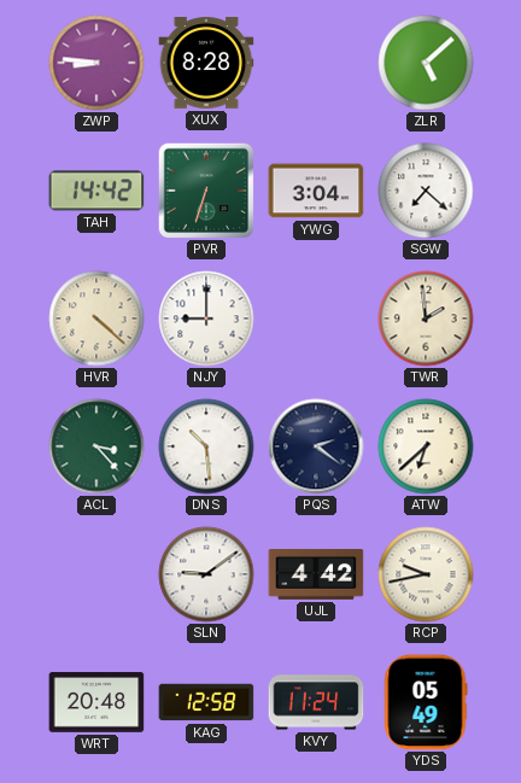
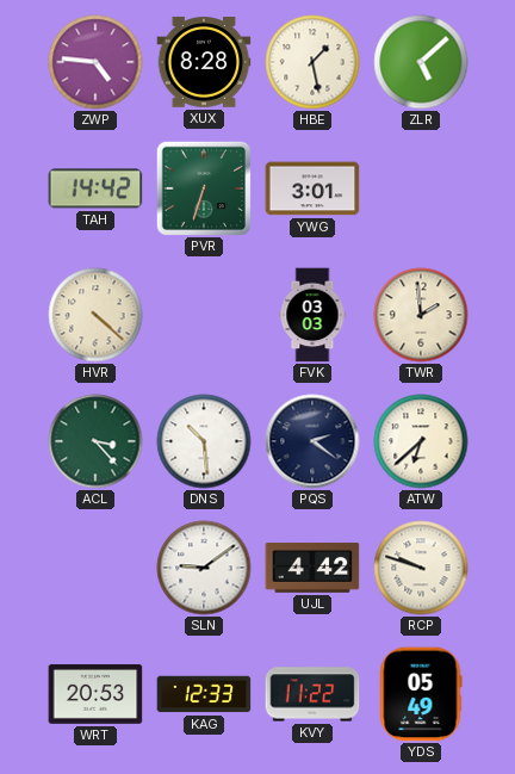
ZWP: 8:46 -> 4:46 (95, 62)
HBE: none -> 1:28 (312, 62)
YWG: 3:04 -> 3:01 (312, 188)
SGW: 7:22 -> none (426, 191)
NJY: 9:00 -> none (206, 319)
FVK: none -> 03:03 (312, 315)
RCP: 9:43 -> 9:48 (421, 568)
WRT: 20:48 -> 20:53 (95, 694)
KAG: 12:58 -> 12:33 (204, 694)
KVY: 11:24 -> 11:22 (312, 694)
